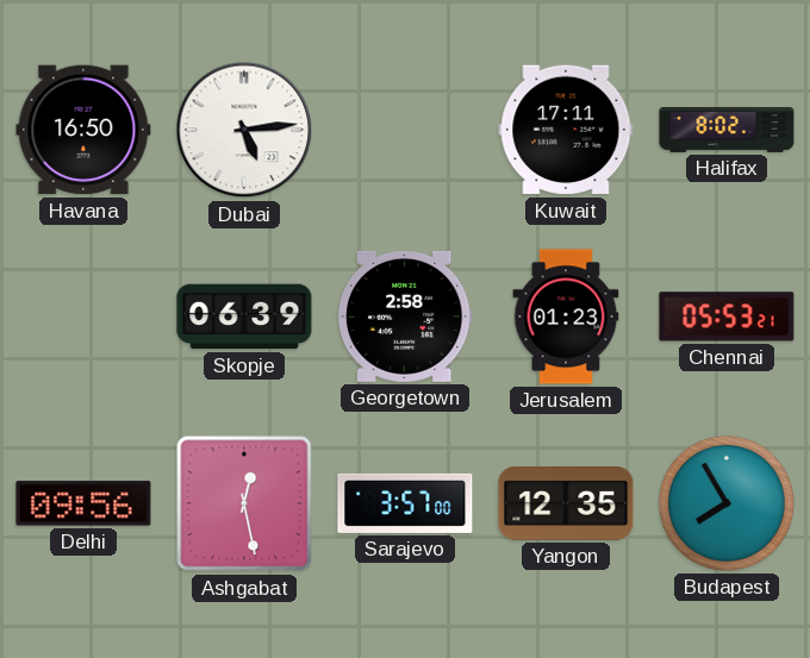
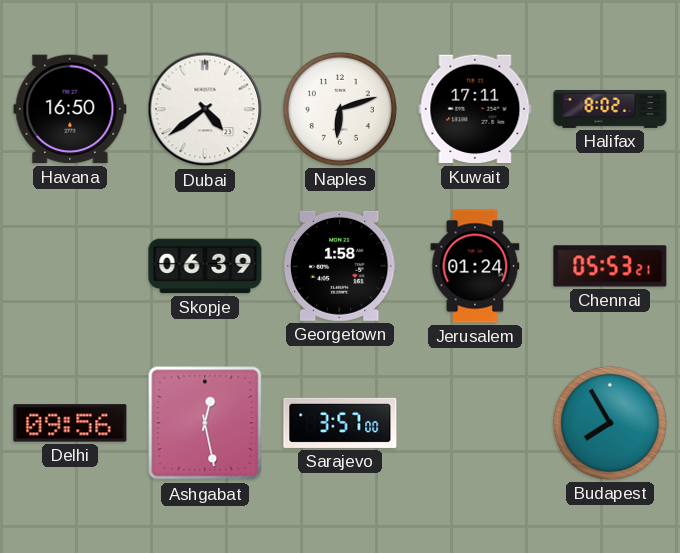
Dubai: 5:14 -> 4:39 (205, 109)
Naples: none -> 6:12 (340, 109)
Georgetown: 2:58 -> 1:58 (340, 266)
Jerusalem: 01:23 -> 01:24 (475, 266)
Yangon: 12:35 -> none (566, 505)
